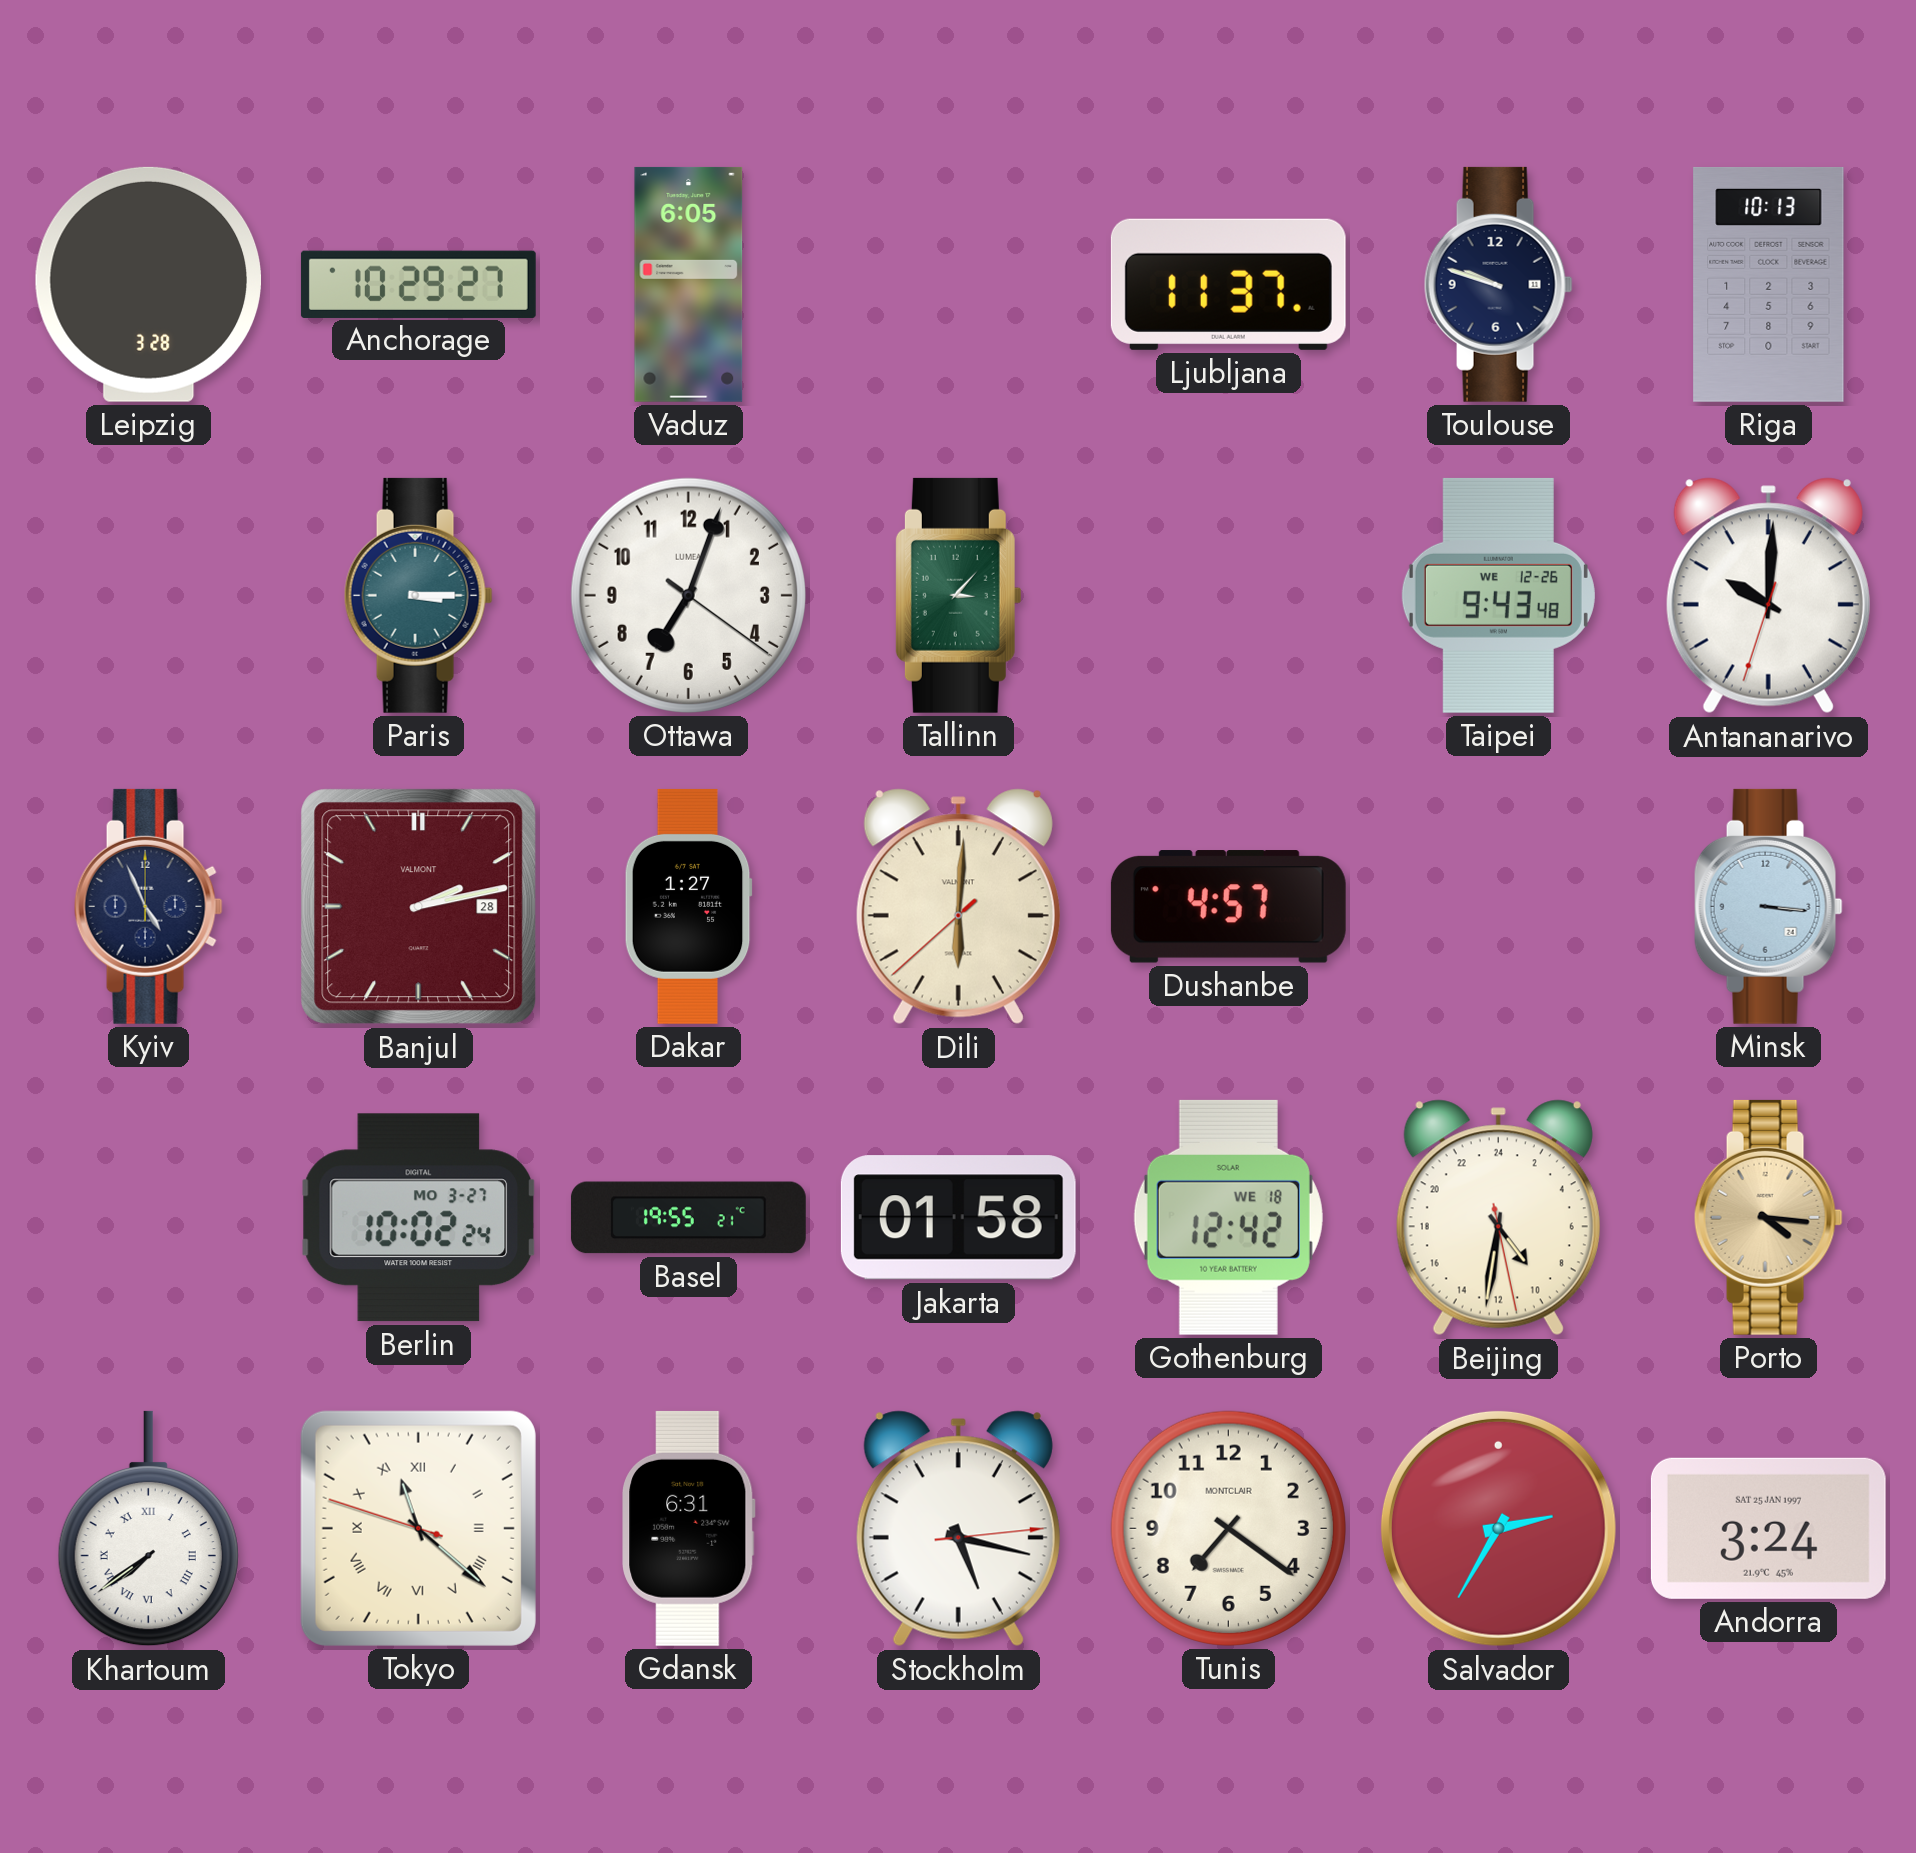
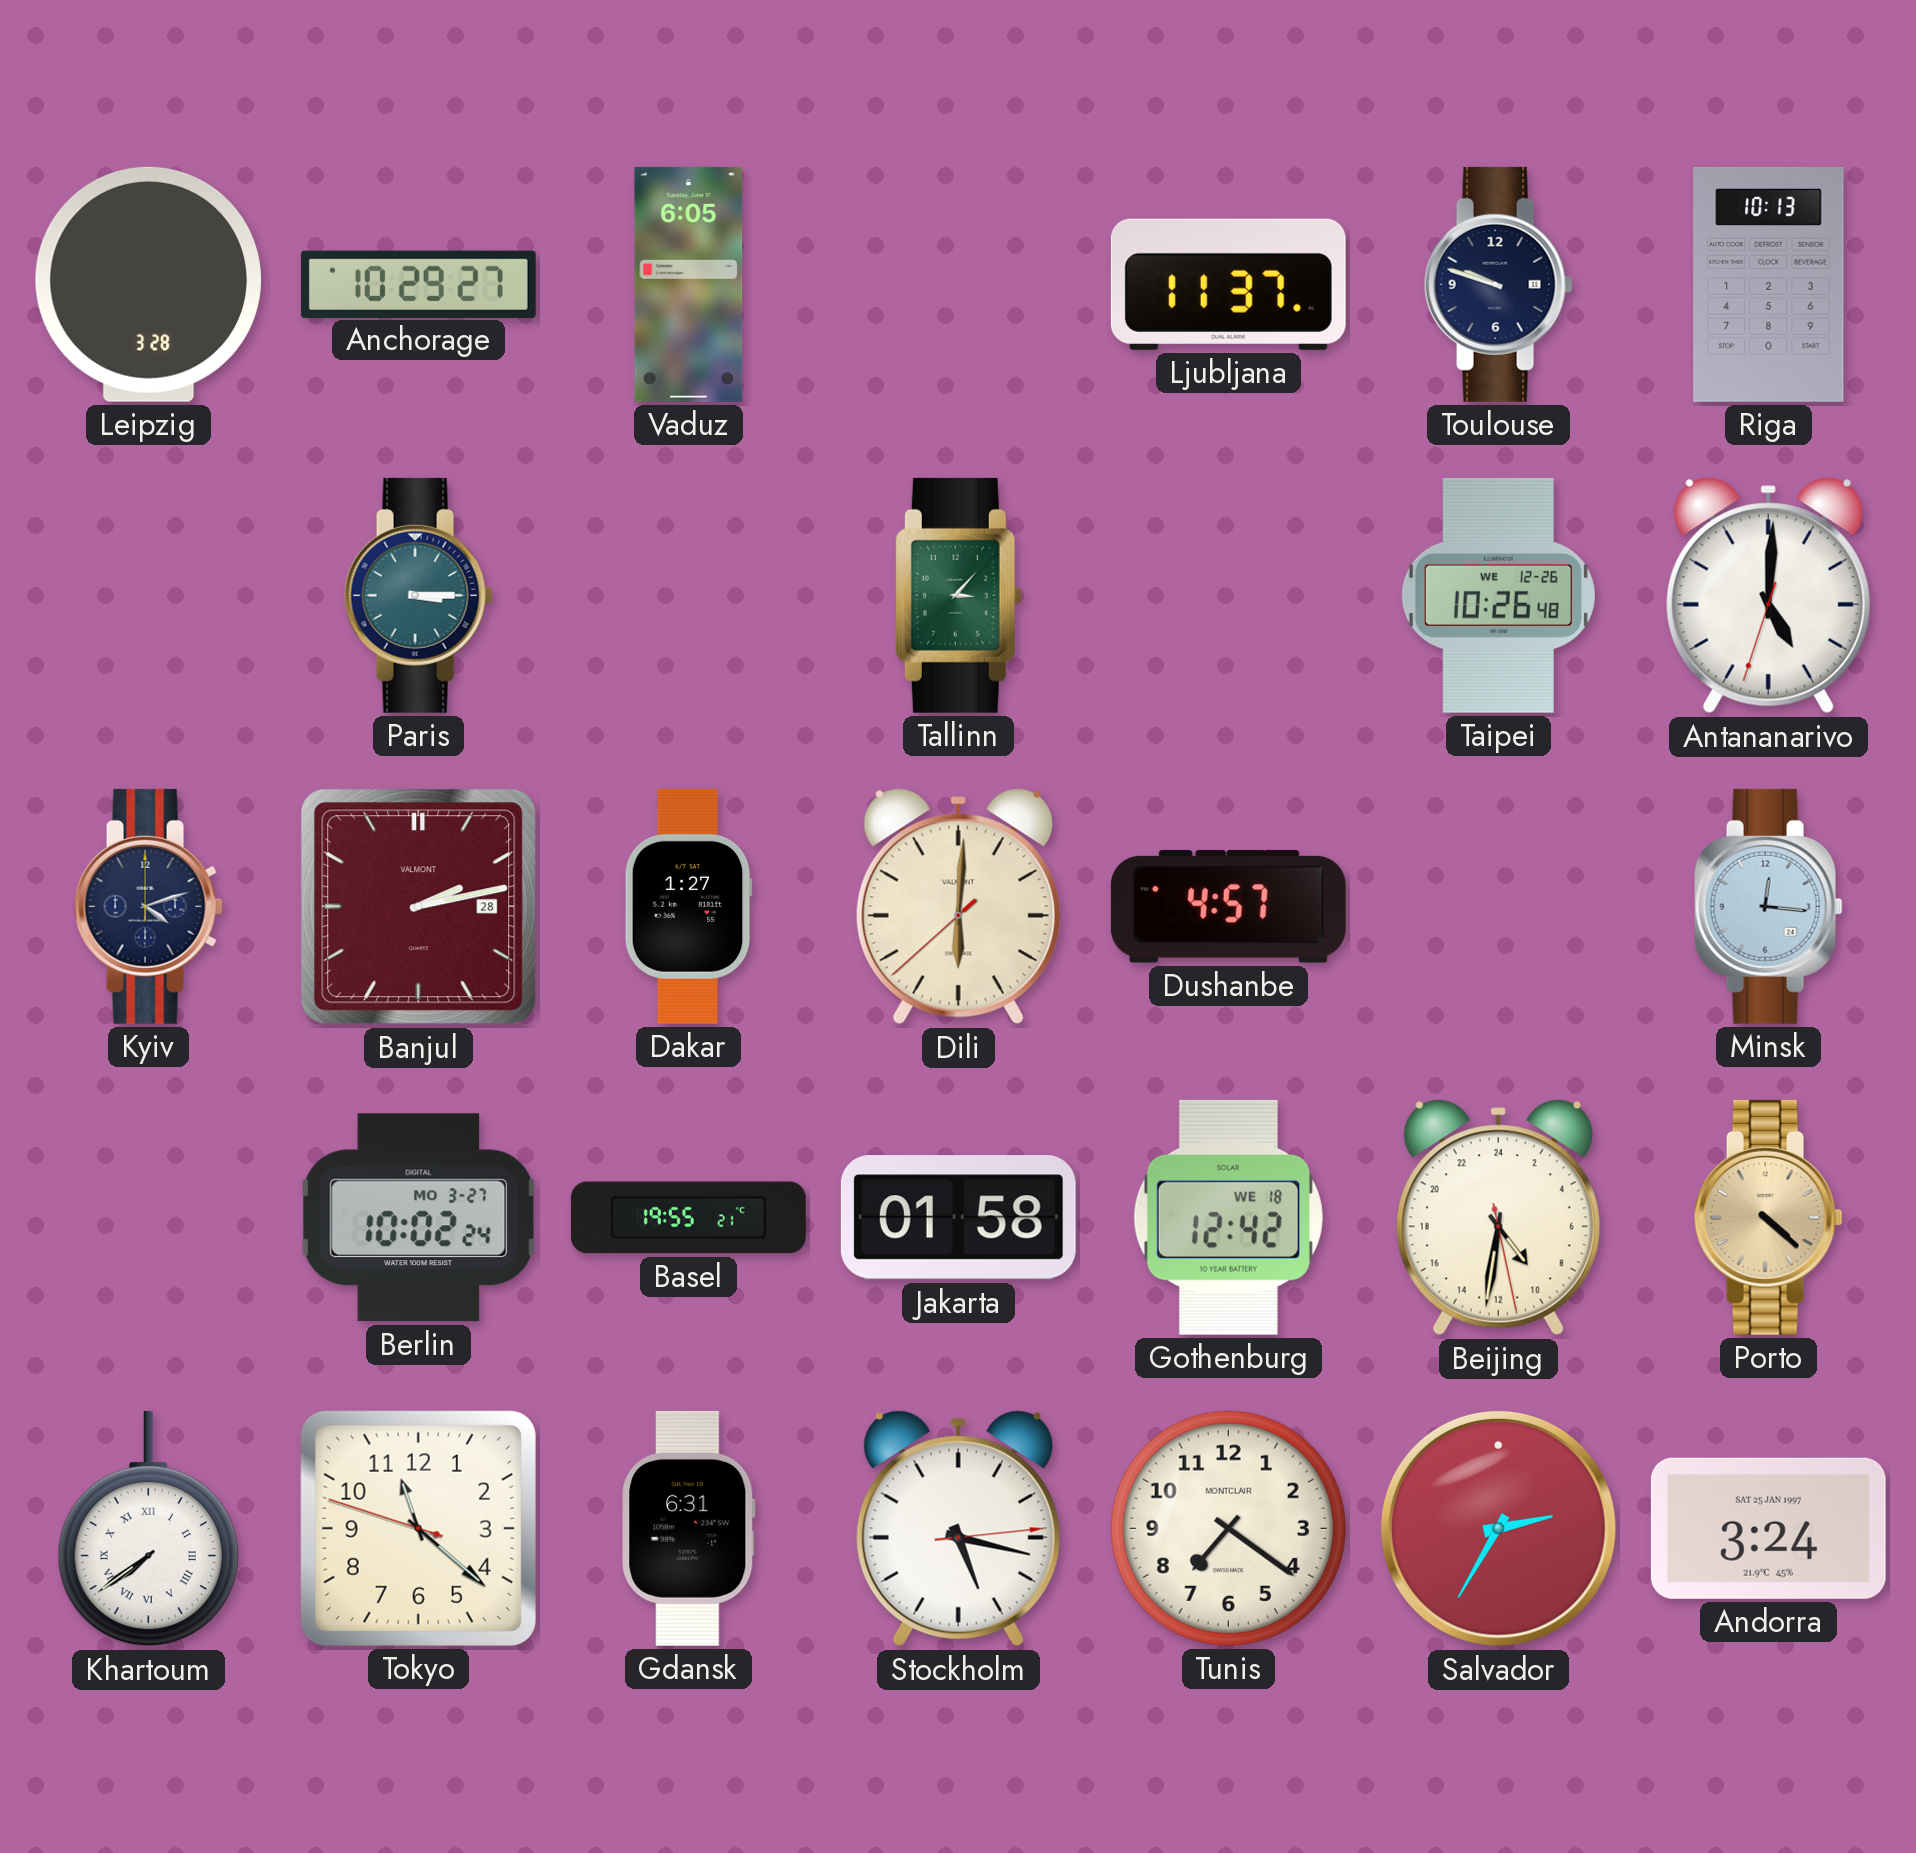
Ottawa: 7:03 -> none (688, 595)
Taipei: 9:43 -> 10:26 (1498, 595)
Antananarivo: 10:00 -> 5:00 (1768, 596)
Kyiv: 4:56 -> 4:12 (148, 906)
Minsk: 3:16 -> 12:16 (1768, 906)
Porto: 4:16 -> 4:22 (1768, 1217)
Tokyo numerals: Roman -> Arabic (418, 1528)
